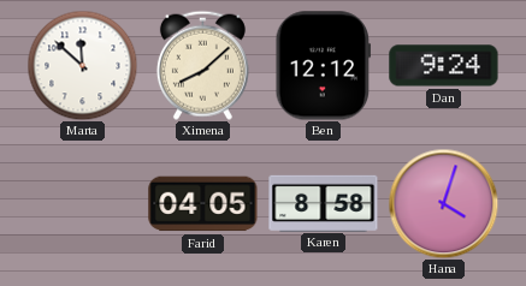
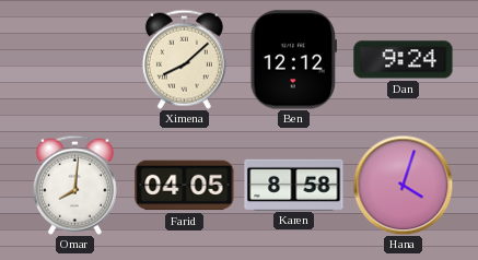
Marta: 11:52 -> none (82, 65)
Omar: none -> 8:01 (74, 185)
